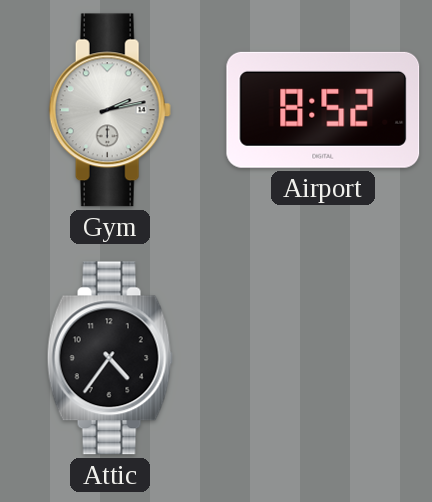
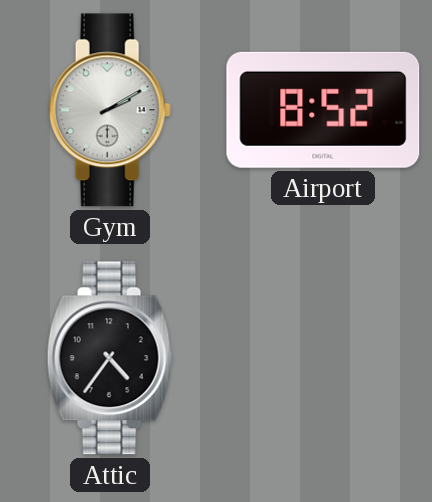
Gym: 2:13 -> 2:10 (110, 110)
